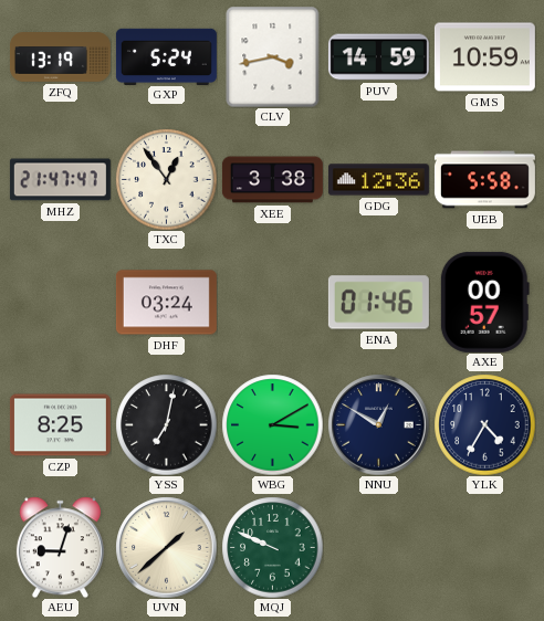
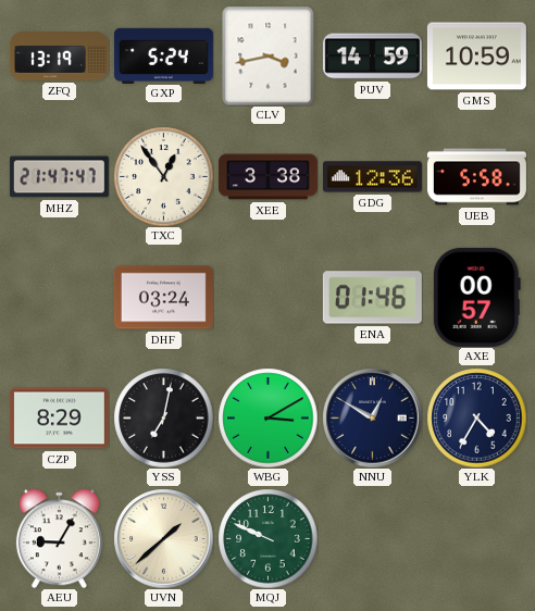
CZP: 8:25 -> 8:29 (59, 419)
AEU: 9:03 -> 9:05 (59, 538)
